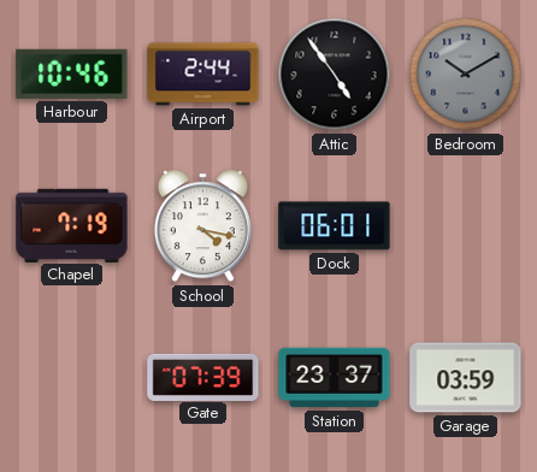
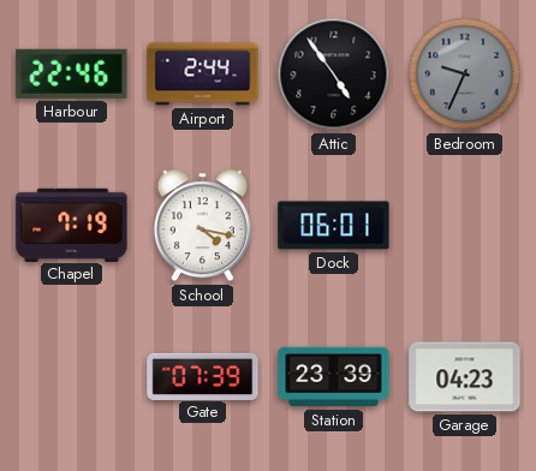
Harbour: 10:46 -> 22:46 (72, 73)
Bedroom: 10:10 -> 9:34 (465, 74)
Station: 23:37 -> 23:39 (334, 377)
Garage: 03:59 -> 04:23 (465, 377)
